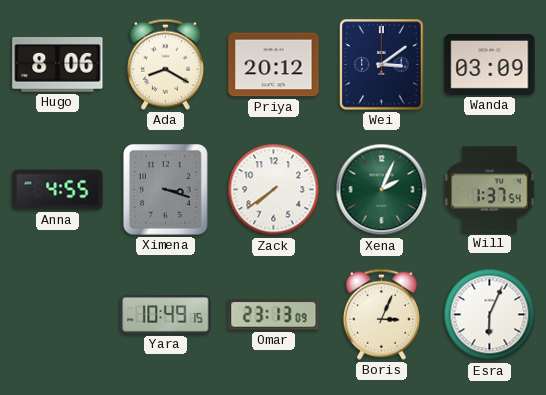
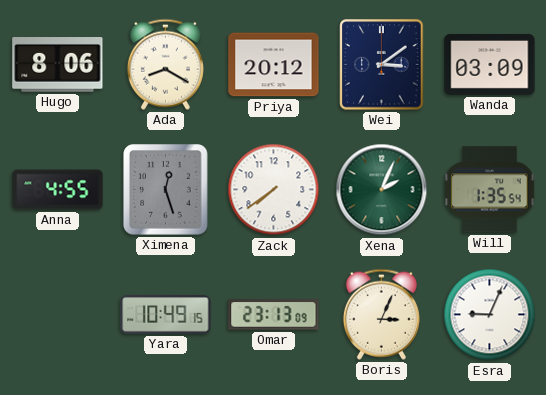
Ximena: 3:18 -> 12:27 (166, 190)
Will: 1:37 -> 1:35 (490, 190)
Esra: 6:04 -> 9:04 (490, 315)
